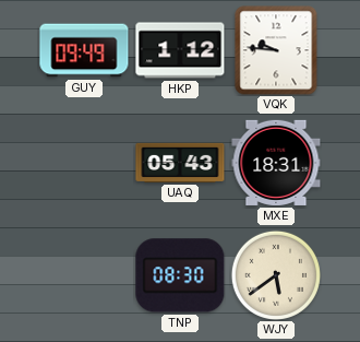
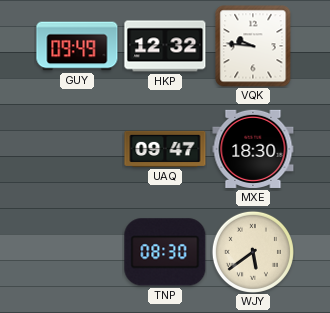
HKP: 1:12 -> 12:32 (165, 46)
UAQ: 05:43 -> 09:47 (165, 149)
MXE: 18:31 -> 18:30 (253, 149)
